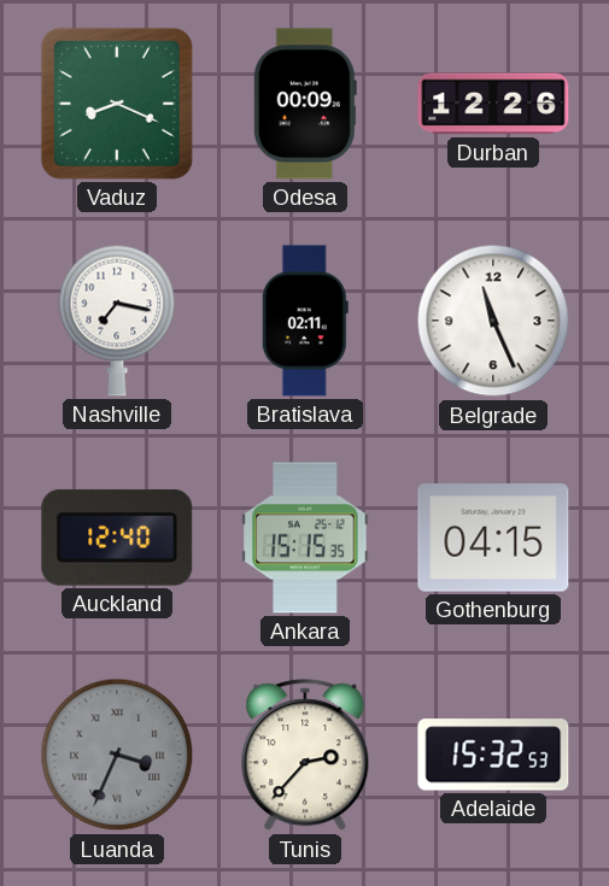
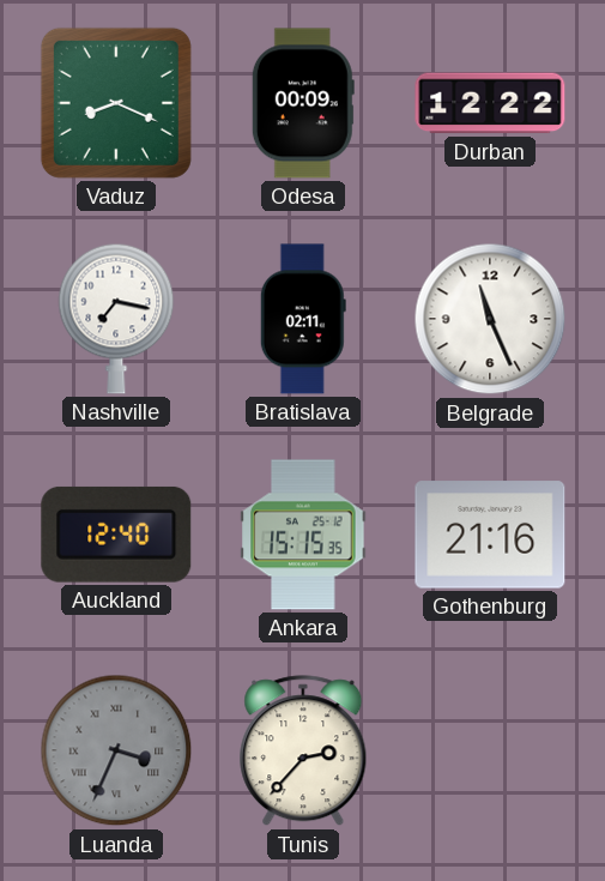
Durban: 12:26 -> 12:22 (490, 103)
Gothenburg: 04:15 -> 21:16 (490, 535)
Adelaide: 15:32 -> none (493, 755)
